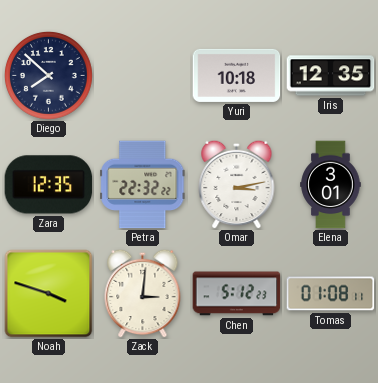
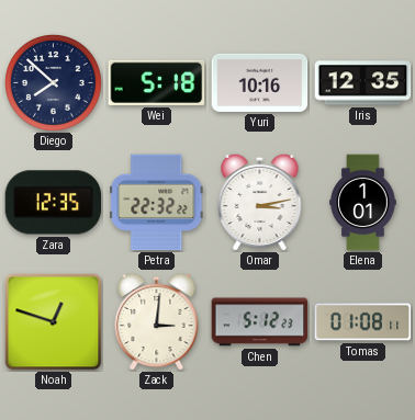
Wei: none -> 5:18 (157, 82)
Yuri: 10:18 -> 10:16 (260, 82)
Elena: 3:01 -> 1:01 (363, 203)
Noah: 3:48 -> 12:48 (54, 322)
